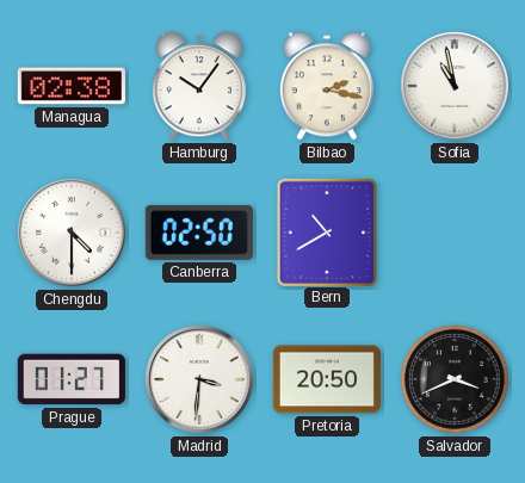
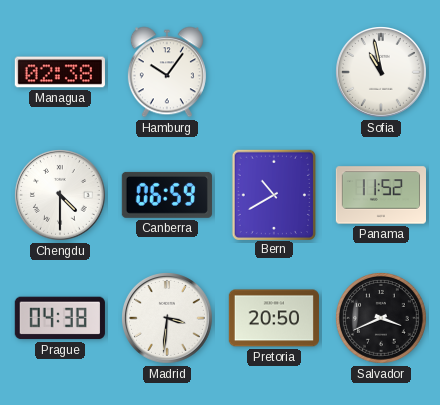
Bilbao: 2:17 -> none (327, 86)
Canberra: 02:50 -> 06:59 (167, 195)
Panama: none -> 11:52 (380, 195)
Prague: 01:27 -> 04:38 (60, 318)
